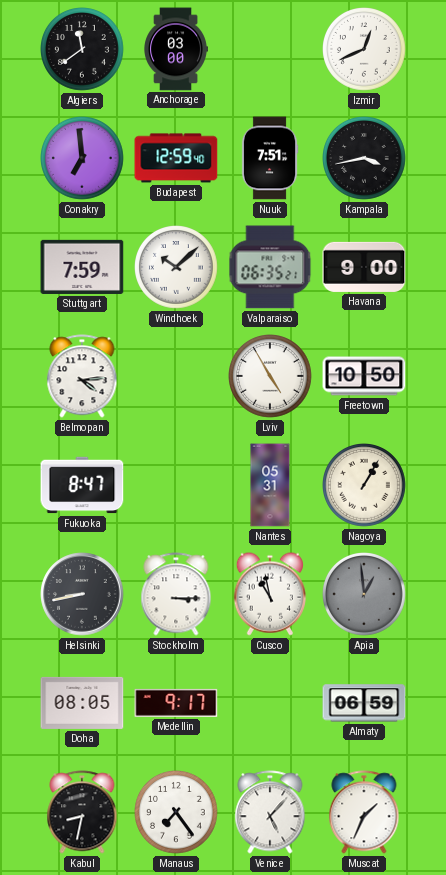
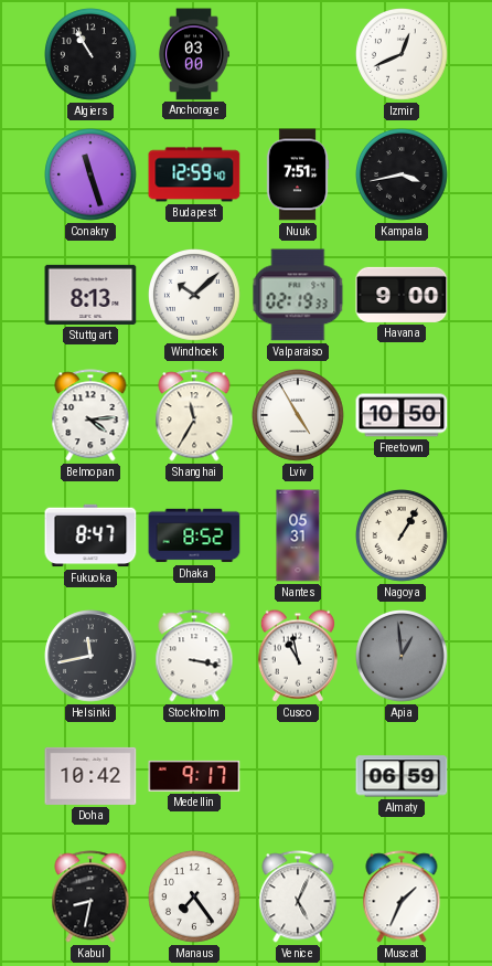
Algiers: 11:39 -> 10:55 (92, 55)
Conakry: 6:59 -> 11:27 (92, 176)
Stuttgart: 7:59 -> 8:13 (90, 295)
Valparaiso: 06:35 -> 02:19 (298, 295)
Shanghai: none -> 11:35 (194, 415)
Dhaka: none -> 8:52 (194, 535)
Helsinki: 8:43 -> 11:43 (90, 656)
Stockholm: 3:15 -> 3:17 (194, 656)
Doha: 08:05 -> 10:42 (90, 776)
Venice: 5:07 -> 5:04 (298, 896)
